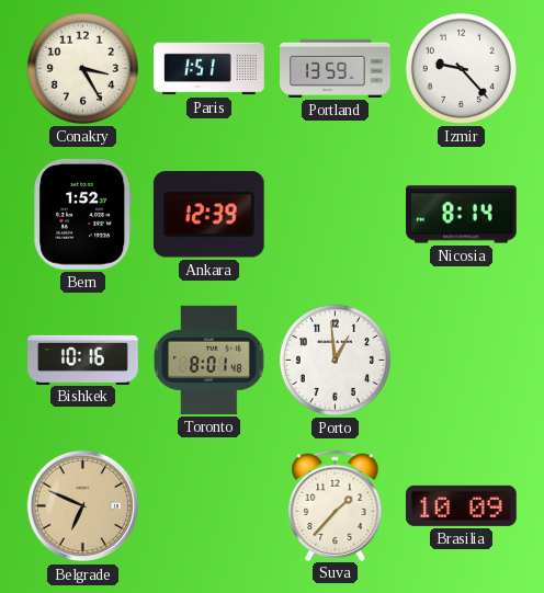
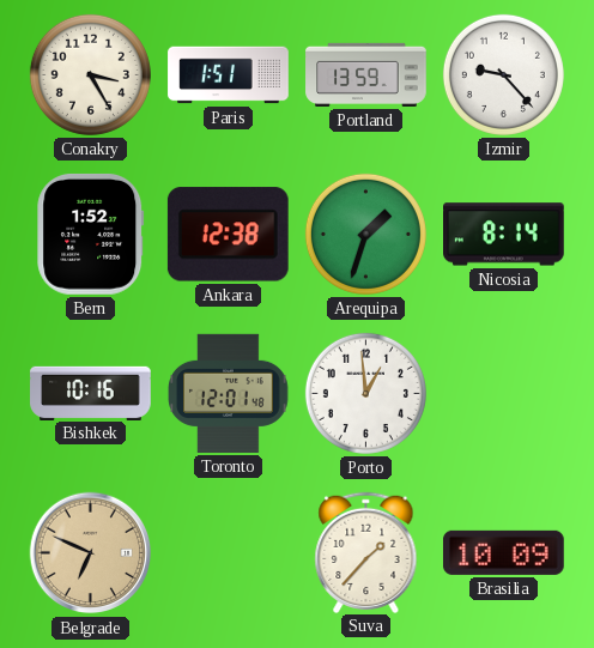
Ankara: 12:39 -> 12:38 (228, 235)
Arequipa: none -> 1:33 (365, 234)
Toronto: 8:01 -> 12:01 (229, 393)
